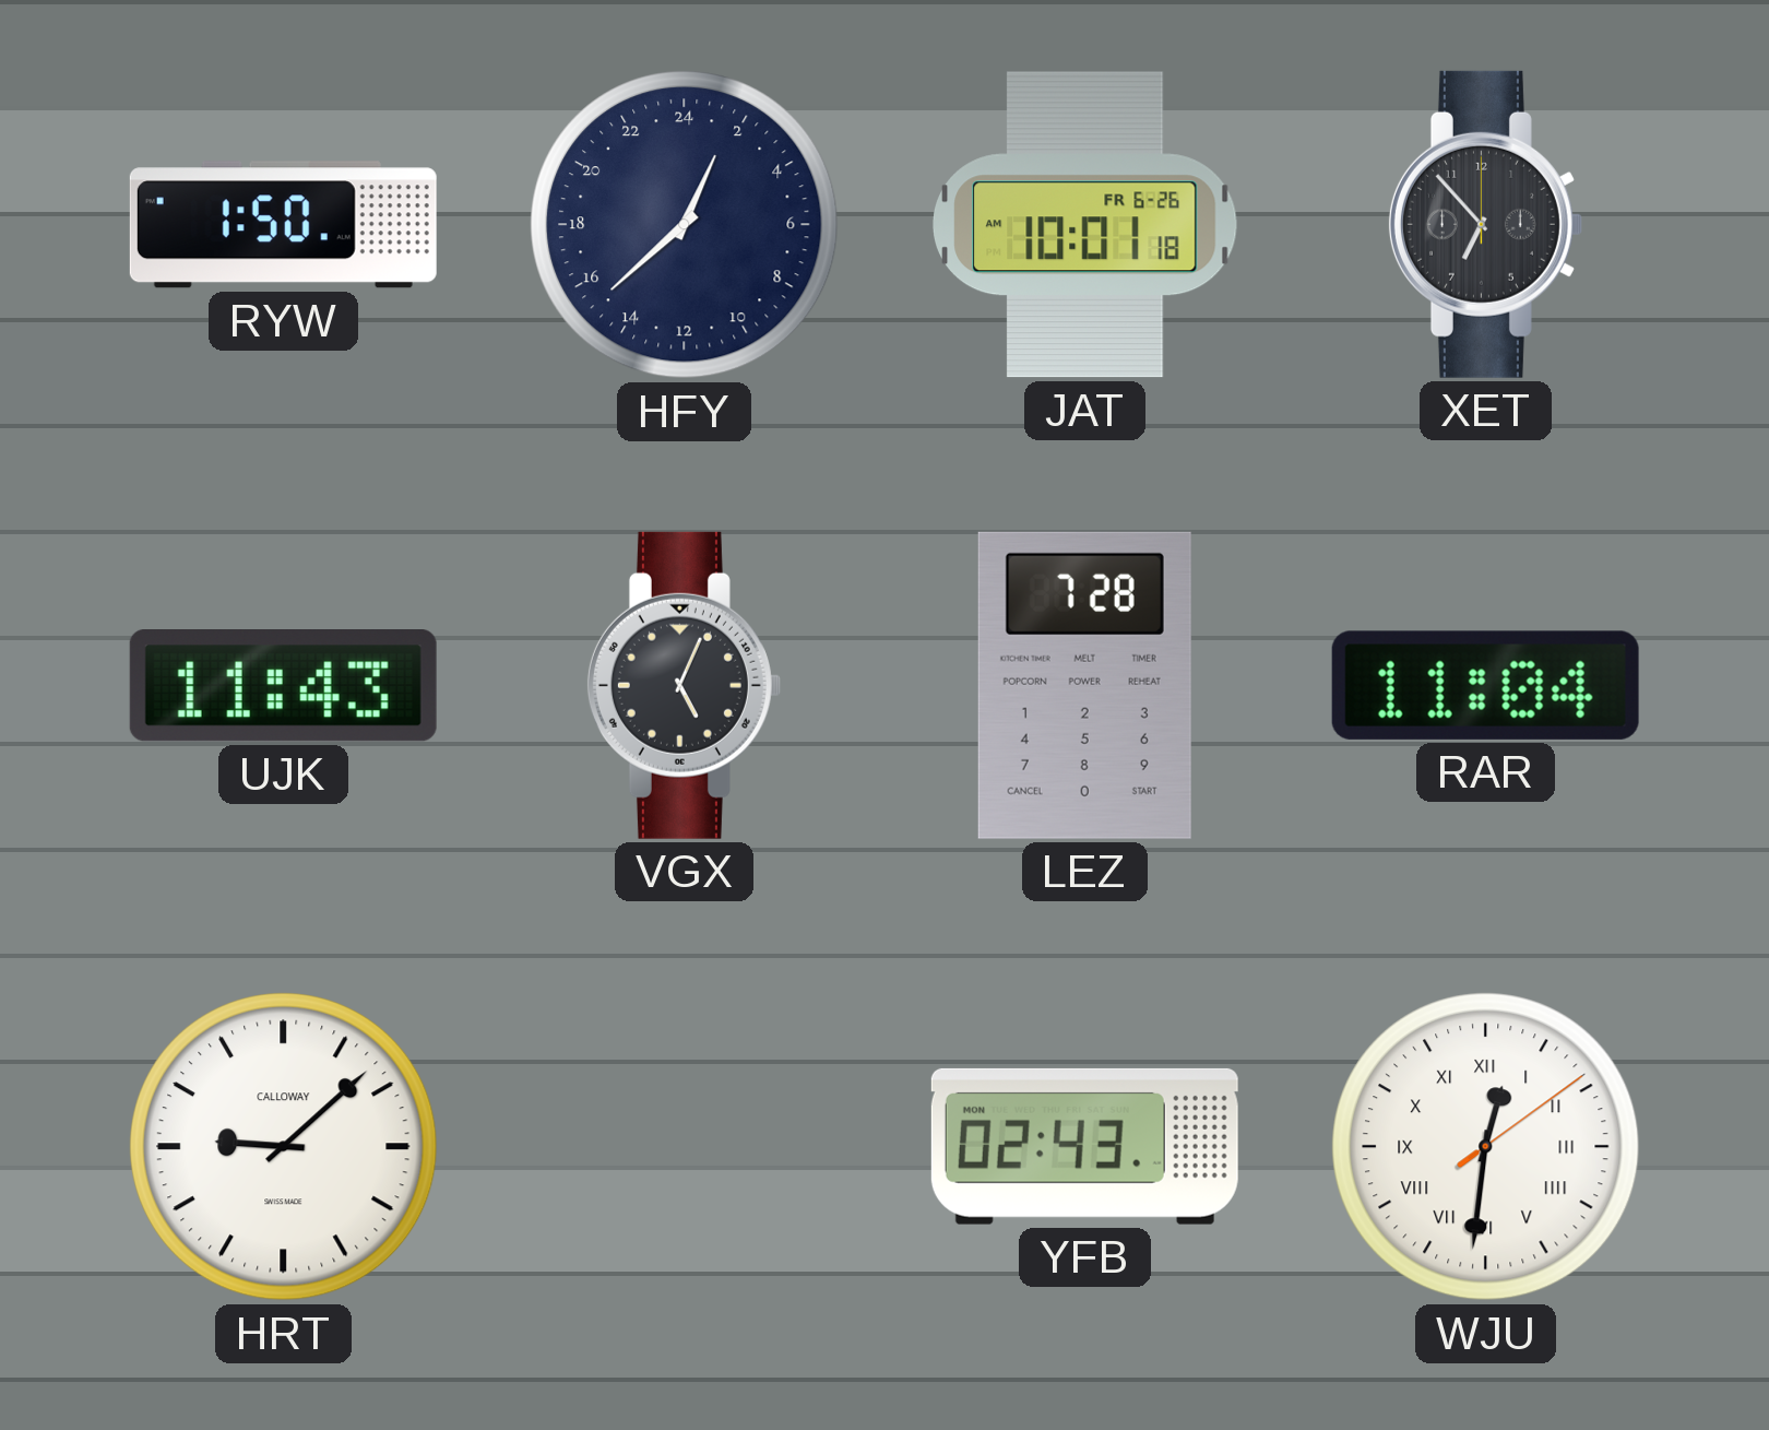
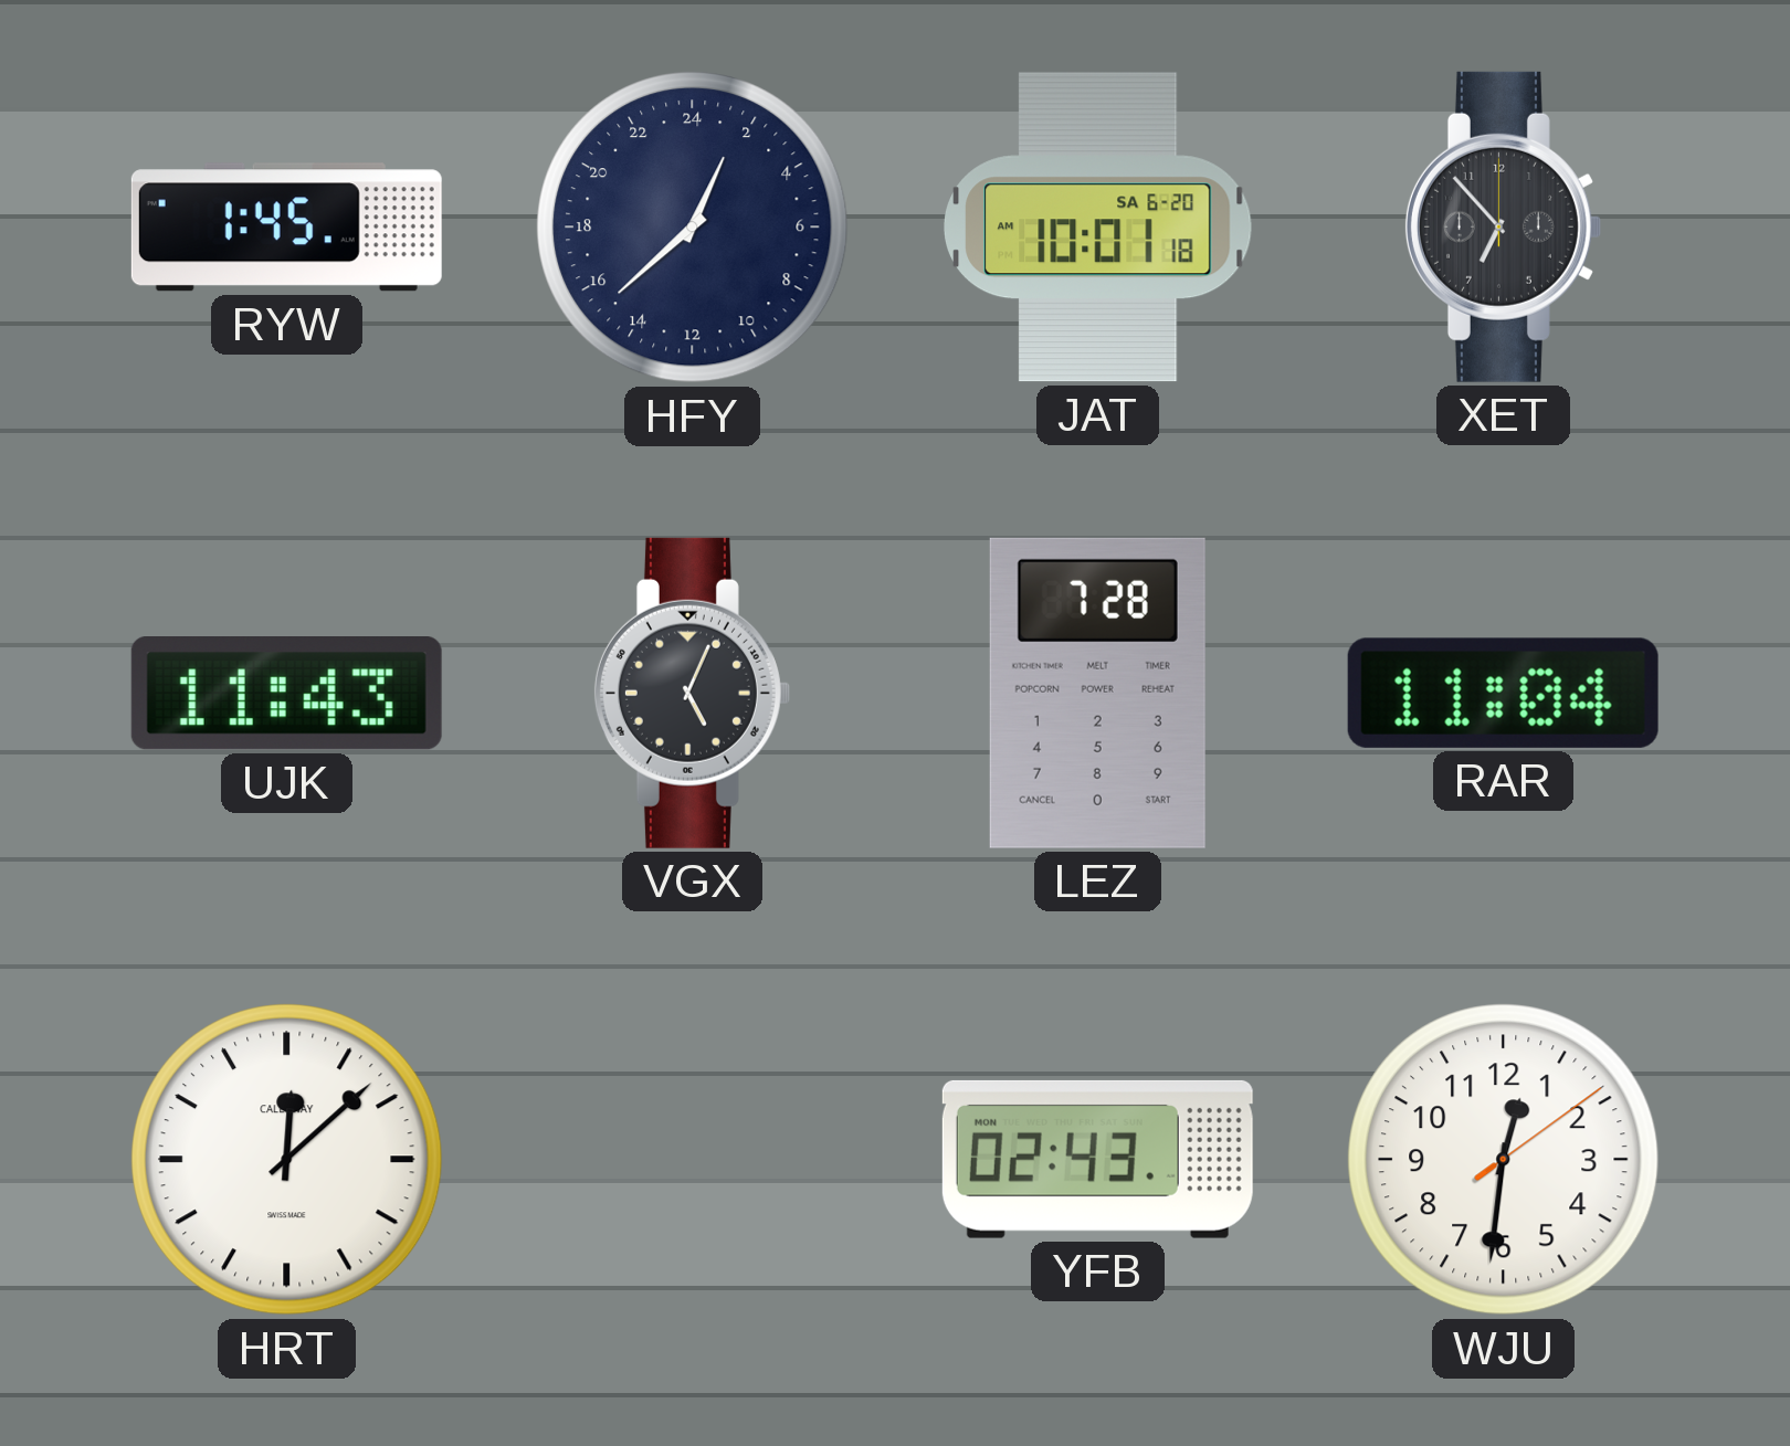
RYW: 1:50 -> 1:45 (286, 228)
JAT date: FR 6-26 -> SA 6-20 (1098, 228)
HRT: 9:08 -> 12:08 (287, 1160)
WJU numerals: Roman -> Arabic (1504, 1160)
